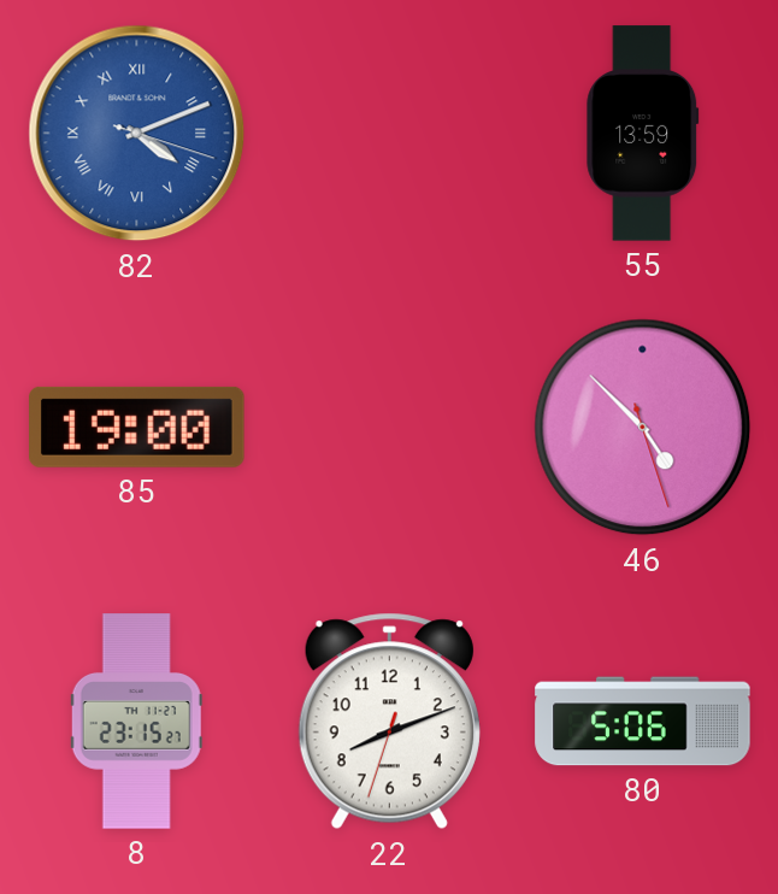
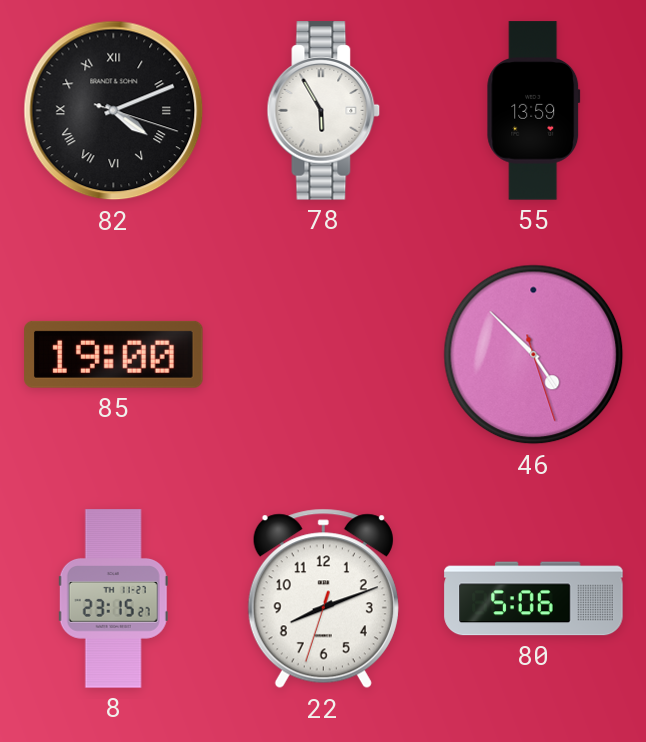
82 dial: blue -> black (114, 111)
78: none -> 5:55 (324, 111)
